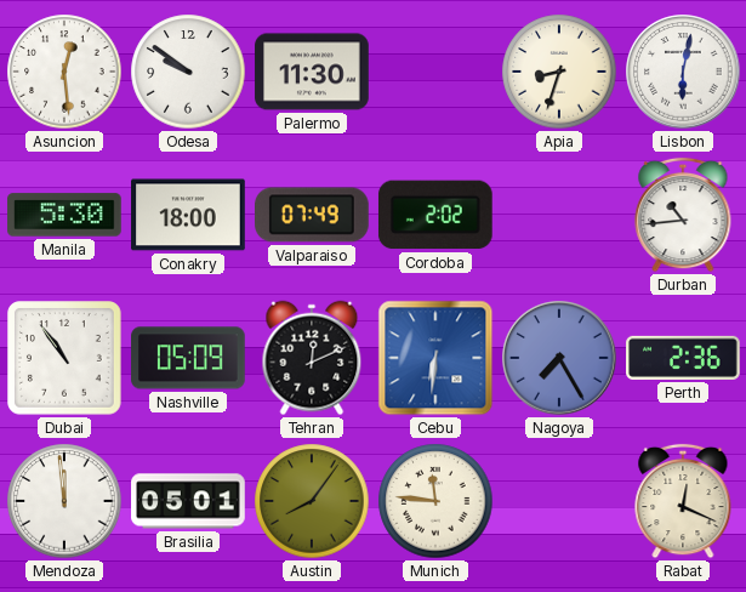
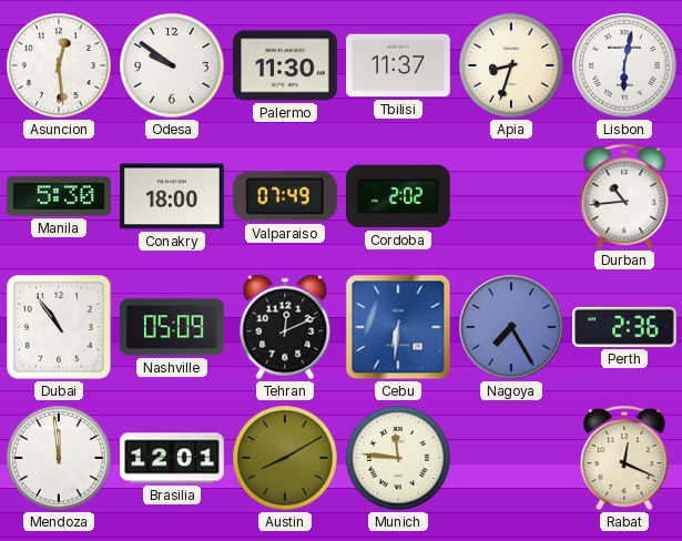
Tbilisi: none -> 11:37 (398, 65)
Brasilia: 05:01 -> 12:01 (172, 458)
Austin: 8:06 -> 8:10 (285, 458)
